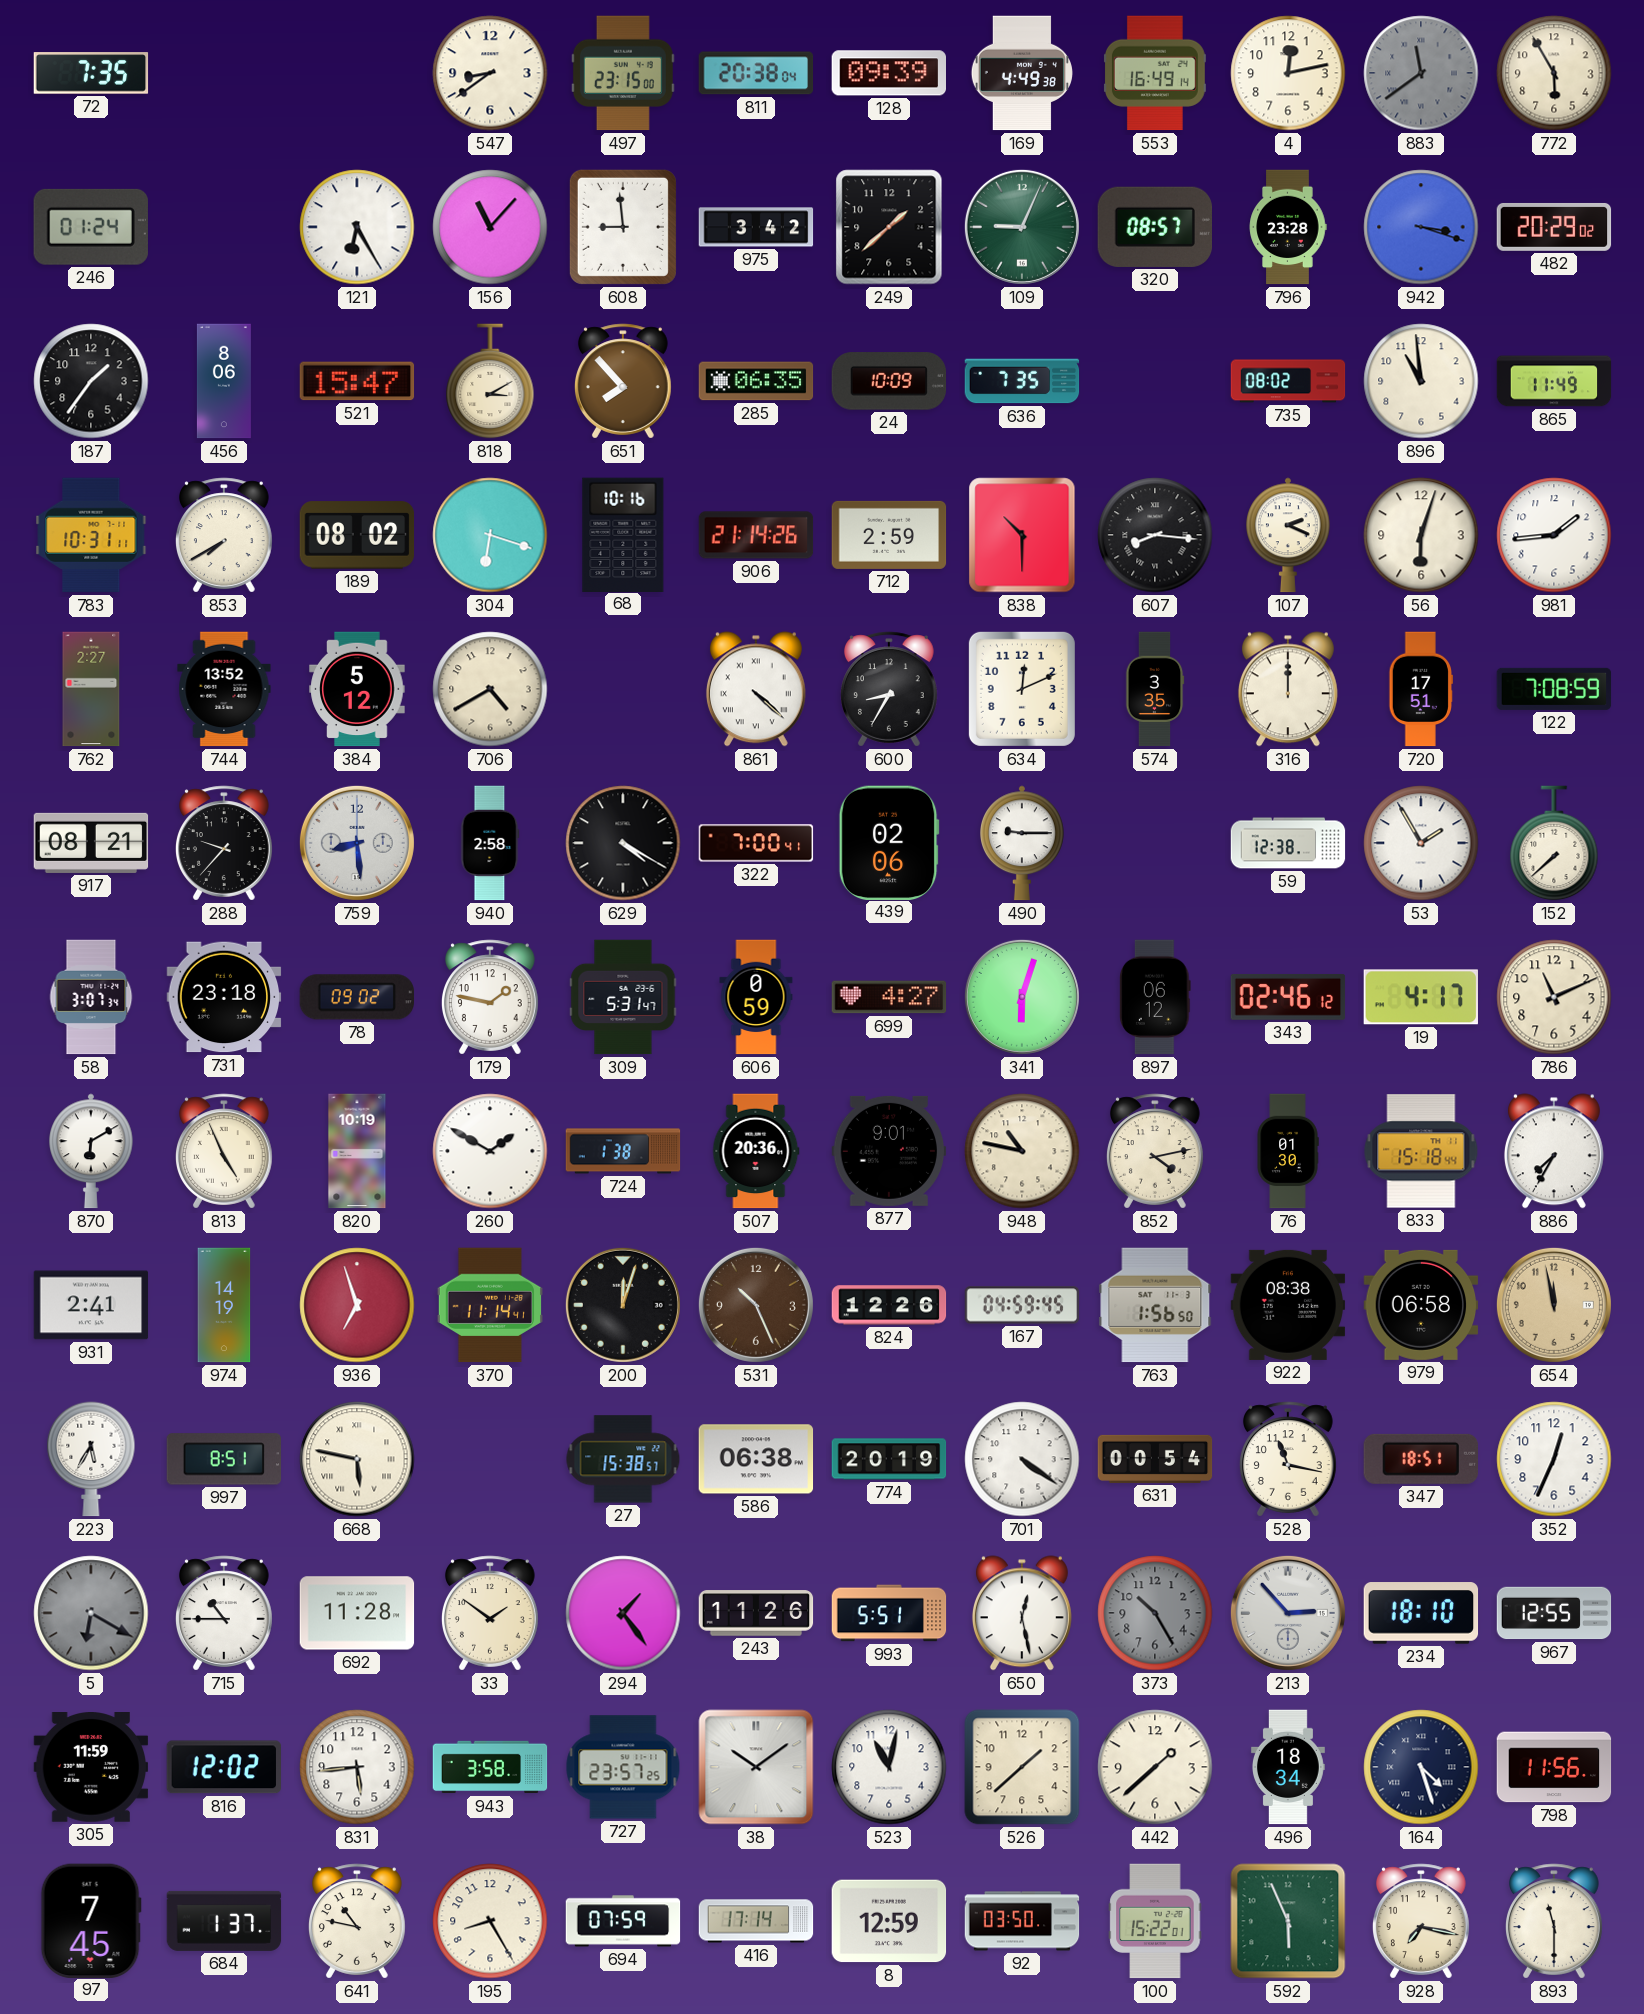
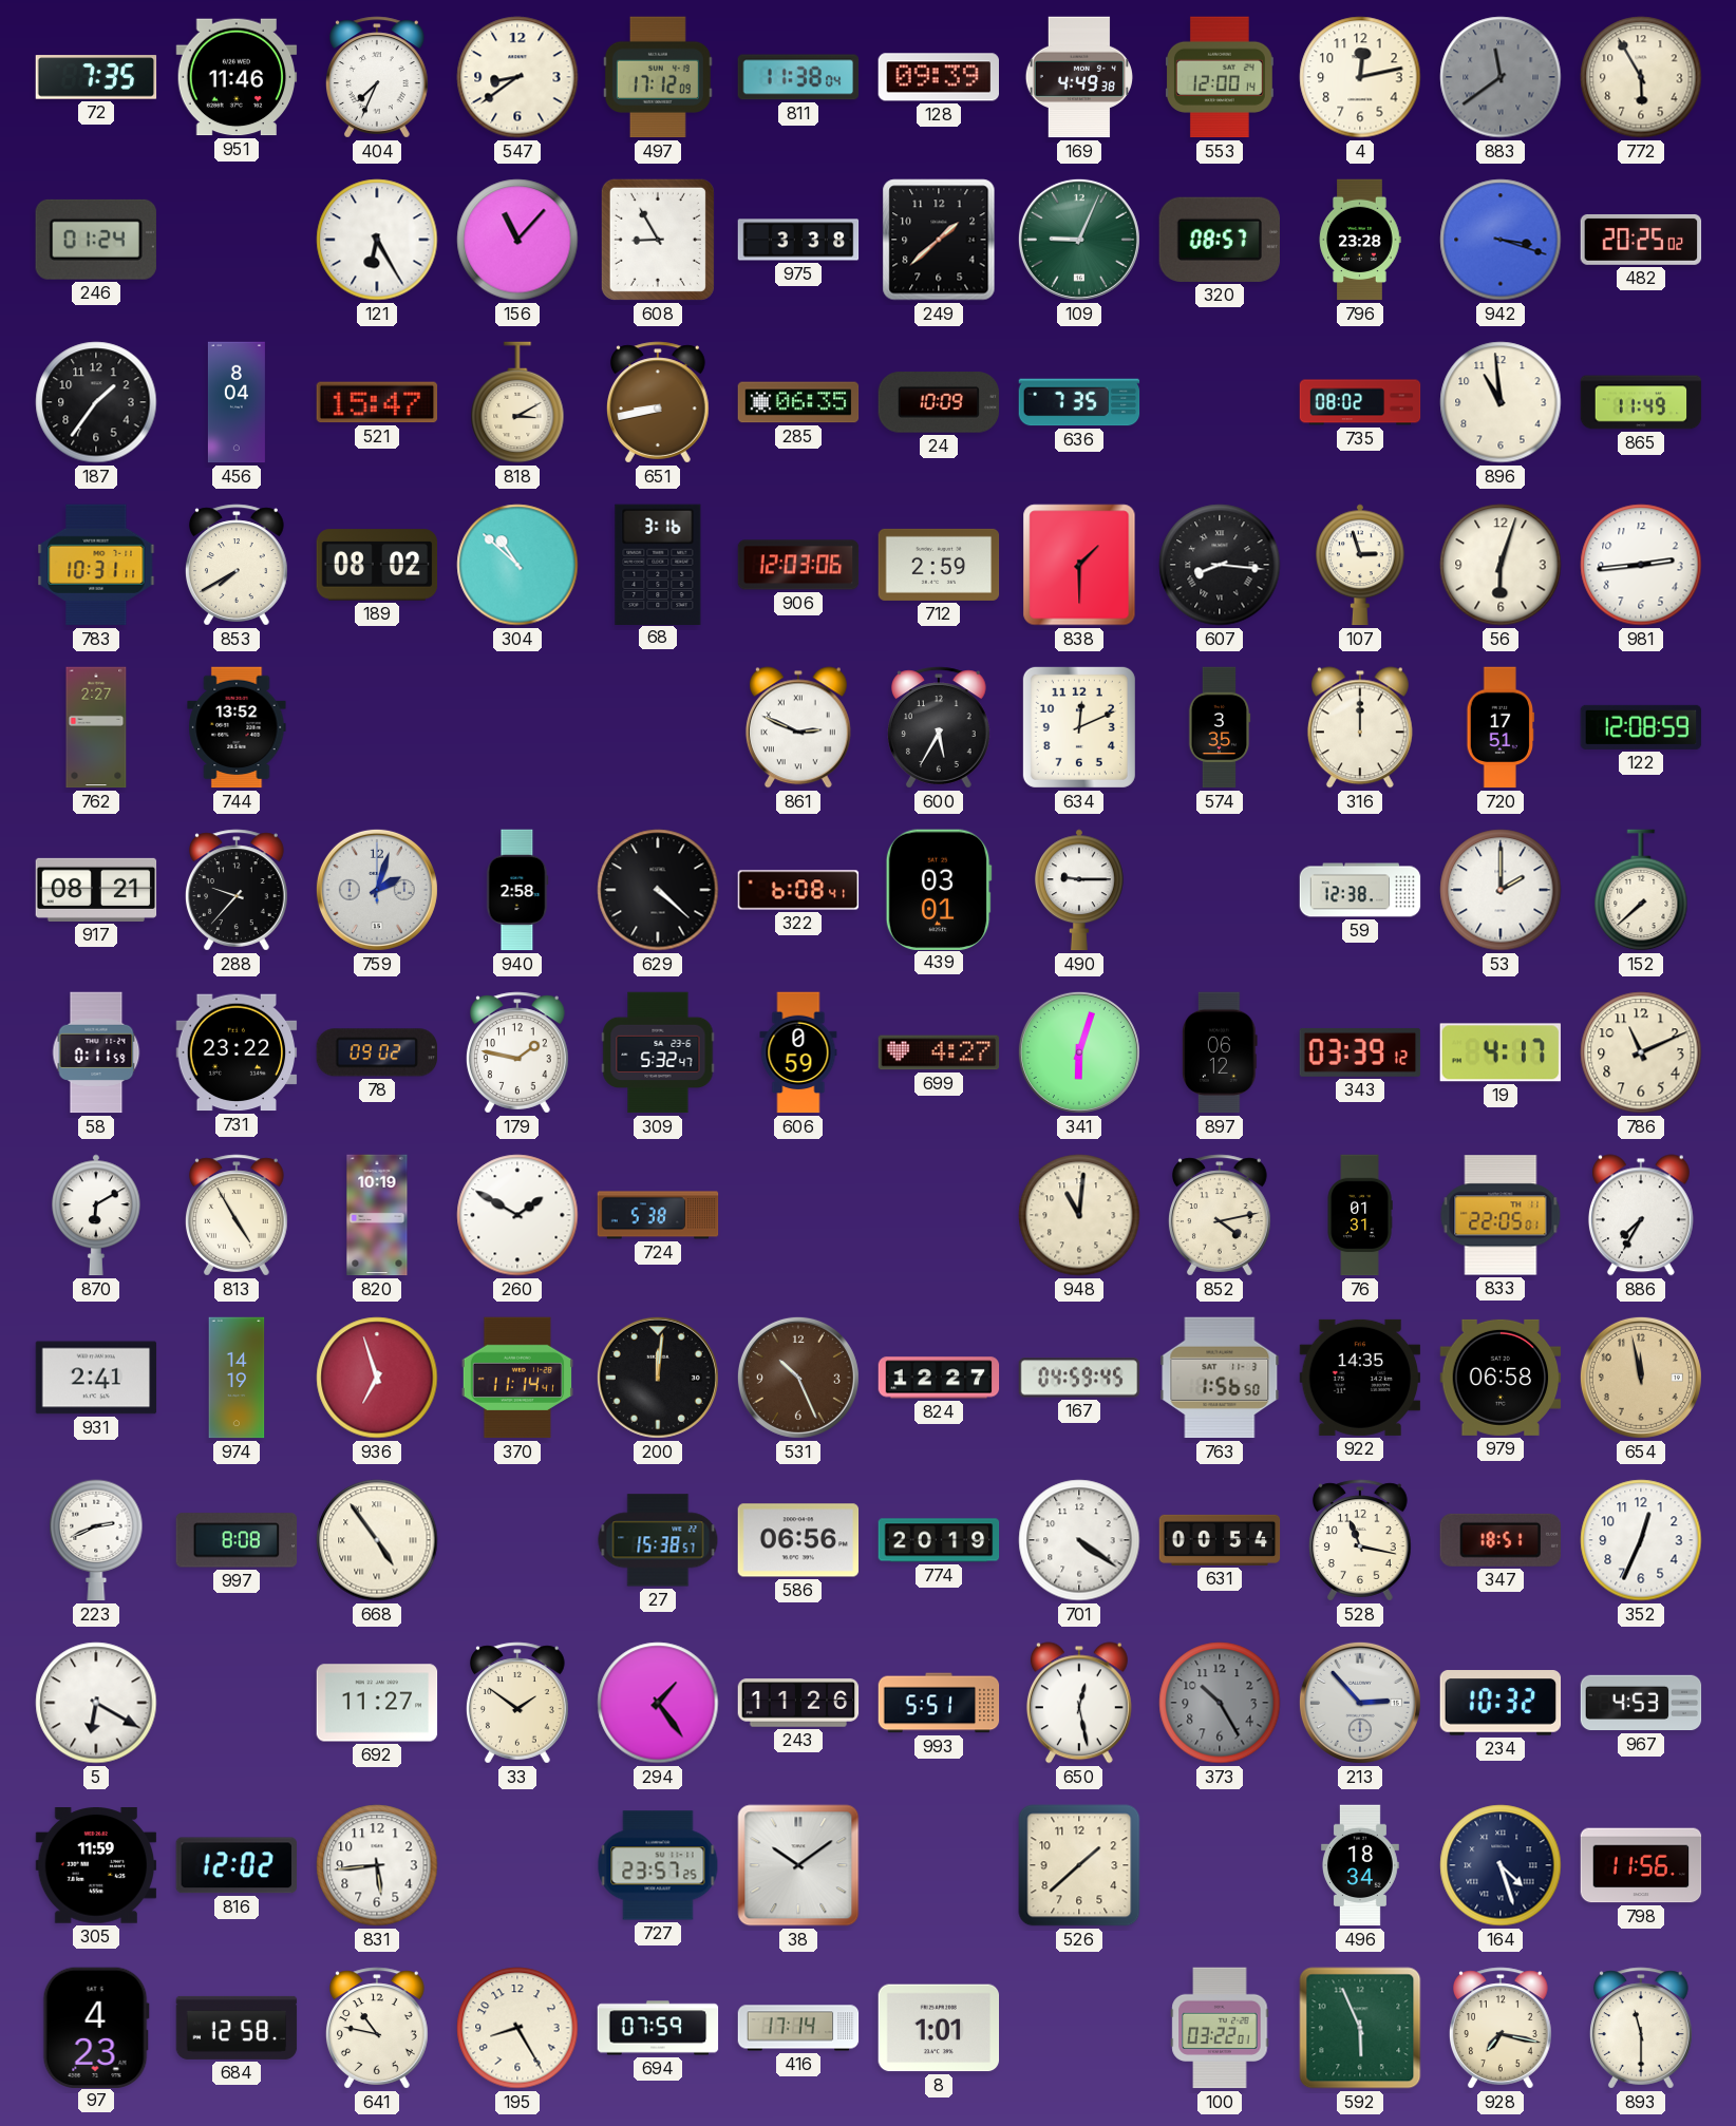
951: none -> 11:46 (237, 77)
404: none -> 7:34 (377, 77)
497: 23:15 -> 17:12 (658, 77)
811: 20:38 -> 11:38 (798, 77)
553: 16:49 -> 12:00 (1220, 77)
608: 8:59 -> 8:55 (658, 240)
975: 3:42 -> 3:38 (798, 240)
482: 20:29 -> 20:25 (1641, 240)
456: 8:06 -> 8:04 (237, 402)
651: 7:53 -> 8:43 (658, 402)
304: 6:18 -> 10:52 (517, 565)
68: 10:16 -> 3:16 (658, 564)
906: 21:14 -> 12:03 (798, 565)
838: 10:30 -> 1:30 (1079, 565)
107: 2:19 -> 2:57 (1361, 565)
981: 1:44 -> 2:44 (1641, 565)
384: 5:12 -> none (357, 689)
706: 4:40 -> none (490, 689)
861: 4:22 -> 2:49 (798, 727)
600: 8:35 -> 5:35 (939, 727)
122: 7:08 -> 12:08 (1641, 727)
759: 8:29 -> 2:03 (377, 890)
629: 4:20 -> 4:22 (658, 890)
322: 7:00 -> 6:08 (798, 890)
439: 02:06 -> 03:01 (939, 889)
53: 1:55 -> 2:00 (1501, 890)
58: 3:07 -> 0:11 (96, 1052)
731: 23:18 -> 23:22 (237, 1052)
309: 5:31 -> 5:32 (658, 1052)
343: 02:46 -> 03:39 (1360, 1052)
813: 4:56 -> 4:55 (237, 1215)
724: 1:38 -> 5:38 (658, 1215)
507: 20:36 -> none (756, 1151)
877: 9:01 -> none (889, 1151)
948: 10:47 -> 11:01 (1079, 1215)
76: 01:30 -> 01:31 (1360, 1215)
833: 15:18 -> 22:05 (1501, 1215)
200: 12:03 -> 12:01 (658, 1378)
824: 12:26 -> 12:27 (939, 1378)
922: 08:38 -> 14:35 (1360, 1378)
223: 5:35 -> 2:41 (96, 1540)
997: 8:51 -> 8:08 (237, 1540)
668: 5:47 -> 4:54 (377, 1540)
586: 06:38 -> 06:56 (798, 1540)
5 dial: grey -> white (96, 1703)
715: 10:45 -> none (224, 1613)
692: 11:28 -> 11:27 (377, 1703)
234: 18:10 -> 10:32 (1501, 1703)
967: 12:55 -> 4:53 (1641, 1703)
943: 3:58 -> none (490, 1767)
523: 11:02 -> none (889, 1767)
442: 1:38 -> none (1155, 1767)
97: 7:45 -> 4:23 (96, 2027)
684: 1:37 -> 12:58 (237, 2028)
8: 12:59 -> 1:01 (939, 2028)
92: 03:50 -> none (1022, 1921)
100: 15:22 -> 03:22 (1220, 2028)
